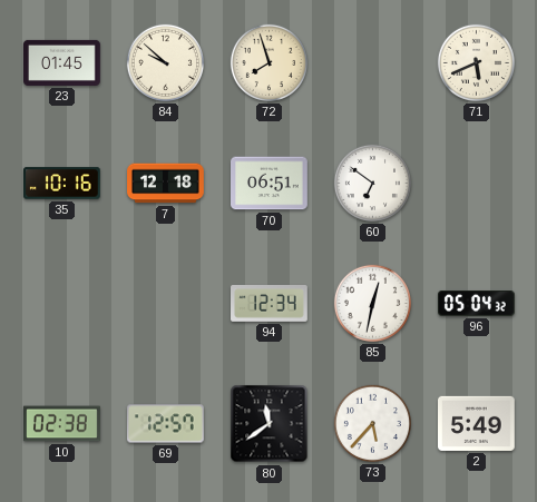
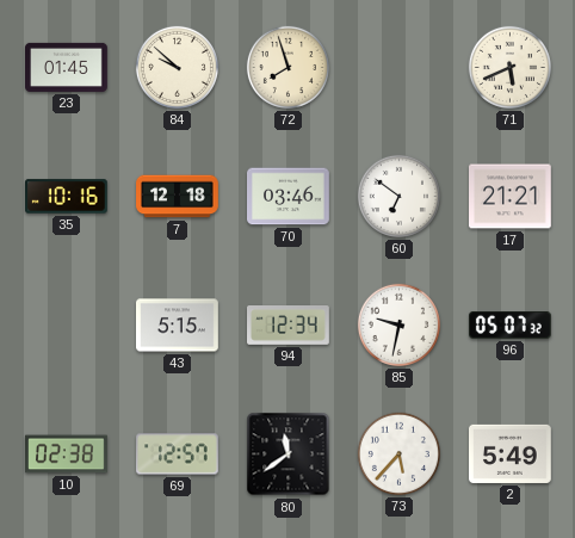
70: 06:51 -> 03:46 (289, 197)
17: none -> 21:21 (511, 197)
43: none -> 5:15 (178, 326)
85: 12:32 -> 9:32 (398, 324)
96: 05:04 -> 05:07 (511, 326)
